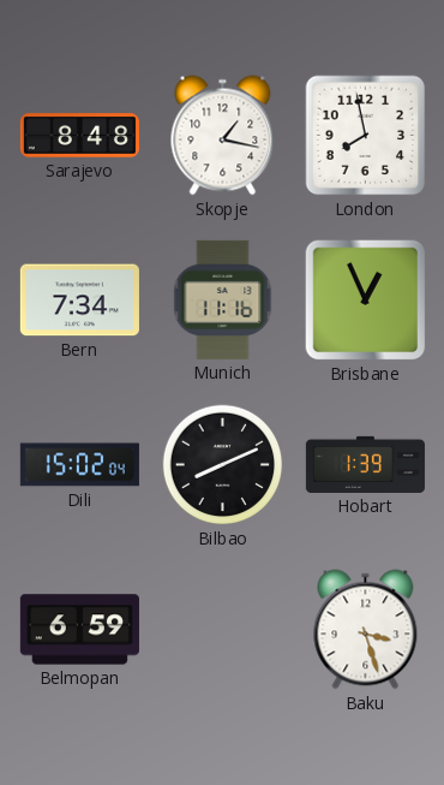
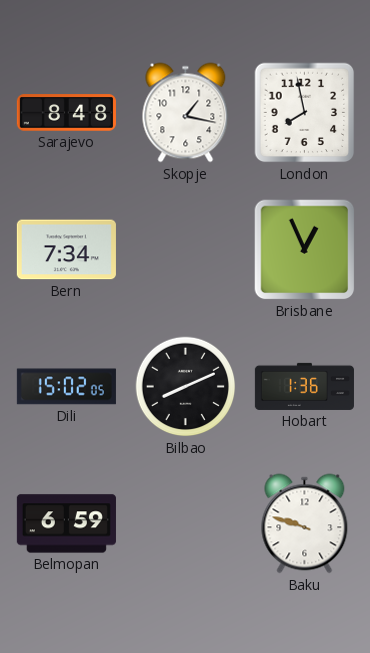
Munich: 11:16 -> none (223, 299)
Dili: 15:02:04 -> 15:02:05 (66, 387)
Hobart: 1:39 -> 1:36 (304, 386)
Baku: 3:27 -> 9:48 (305, 524)
